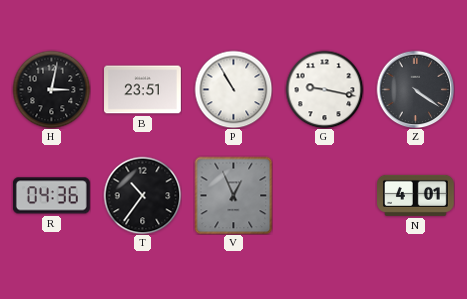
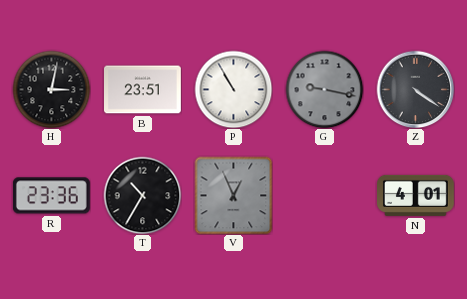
G dial: white -> grey (324, 89)
R: 04:36 -> 23:36 (51, 196)
T: 10:36 -> 10:35 (142, 195)
